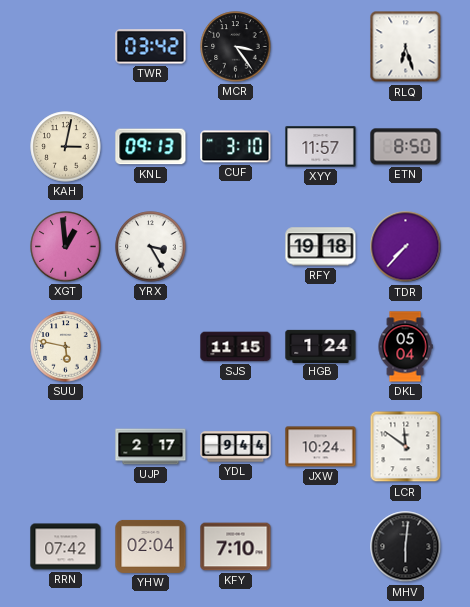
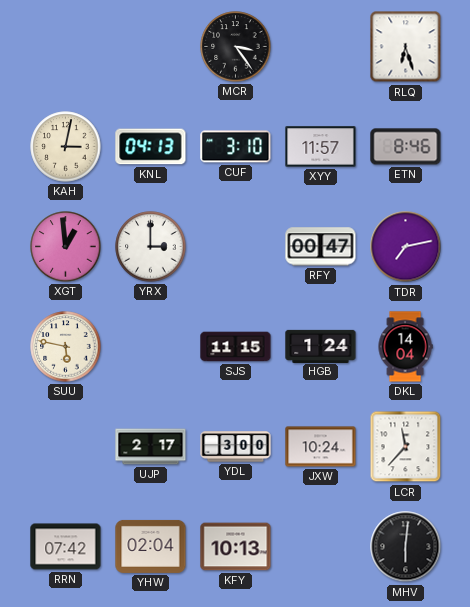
TWR: 03:42 -> none (151, 47)
KNL: 09:13 -> 04:13 (151, 147)
ETN: 8:50 -> 8:46 (406, 147)
YRX: 3:25 -> 3:00 (151, 247)
RFY: 19:18 -> 00:47 (321, 247)
TDR: 7:37 -> 7:13 (406, 247)
DKL: 05:04 -> 14:04 (405, 347)
YDL: 9:44 -> 3:00 (236, 447)
LCR: 11:51 -> 11:37 (406, 447)
KFY: 7:10 -> 10:13 (236, 547)
